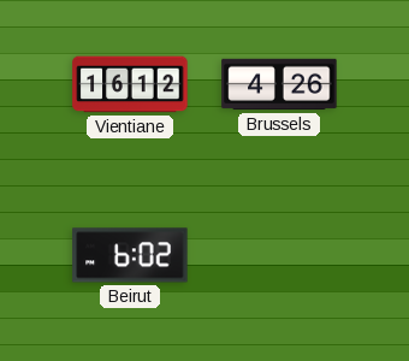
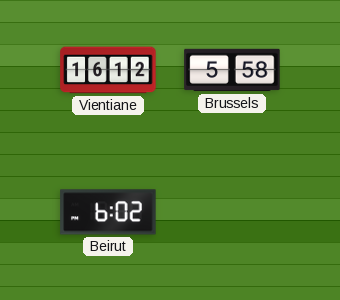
Brussels: 4:26 -> 5:58 (232, 70)
